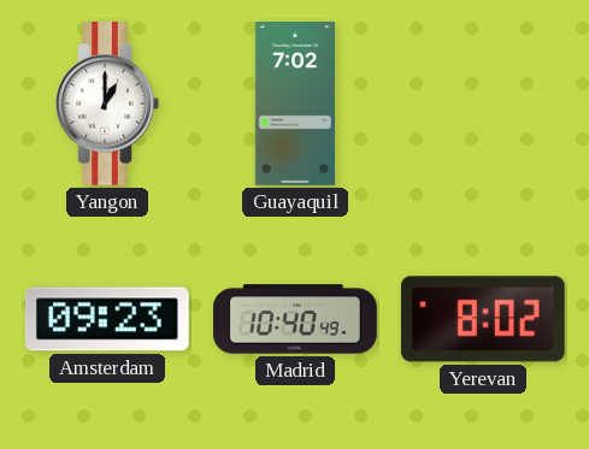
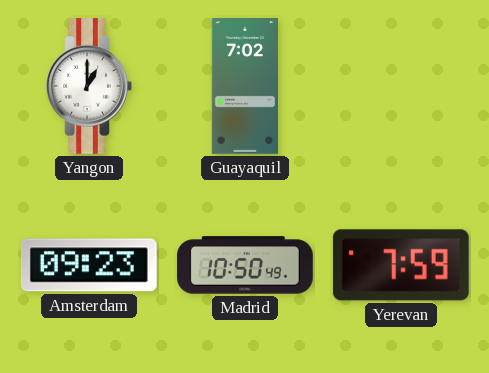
Madrid: 10:40 -> 10:50 (246, 265)
Yerevan: 8:02 -> 7:59 (401, 265)
